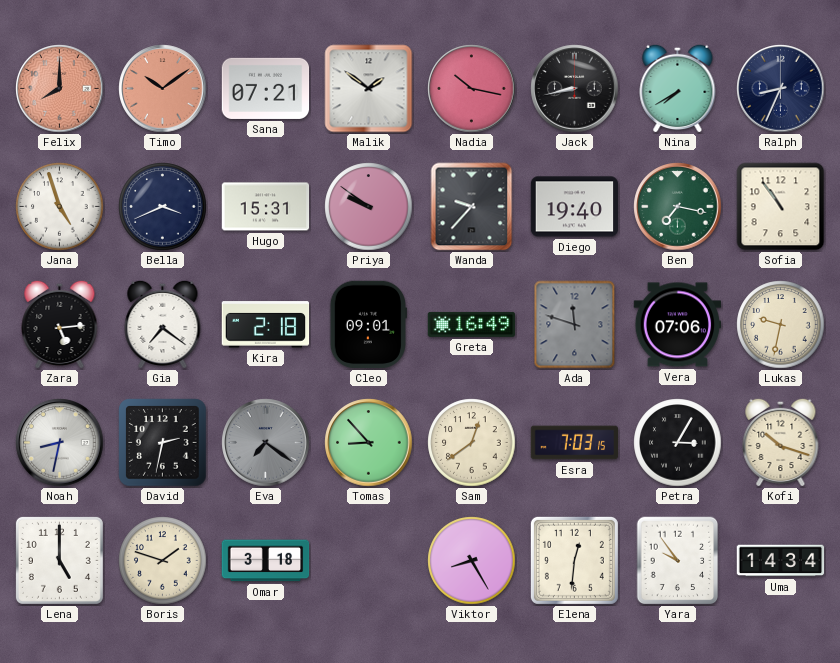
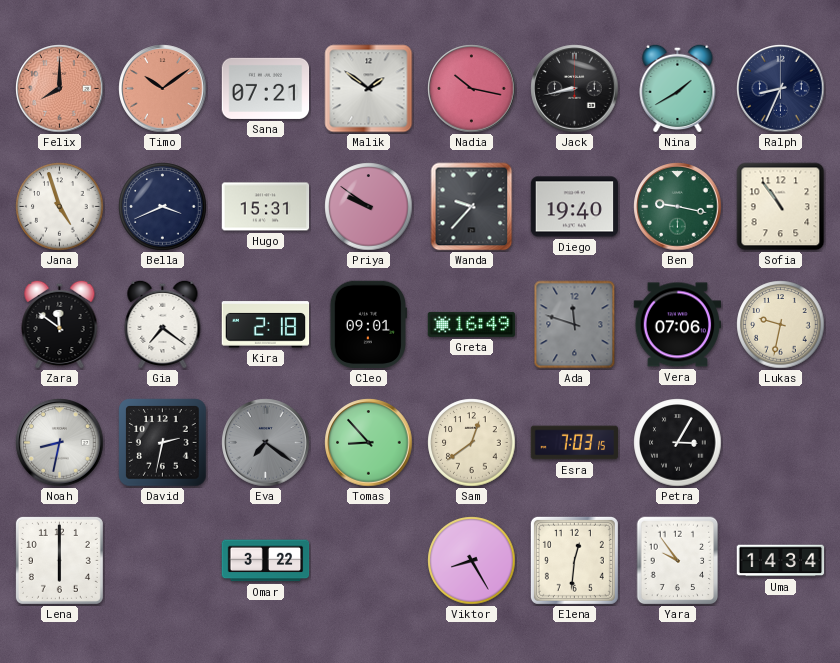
Nina: 7:40 -> 1:40 (678, 88)
Ben: 7:17 -> 9:17 (678, 207)
Zara: 5:14 -> 11:51 (60, 324)
Kofi: 10:18 -> none (781, 442)
Lena: 5:00 -> 6:00 (59, 560)
Boris: 1:48 -> none (163, 561)
Omar: 3:18 -> 3:22 (266, 561)
